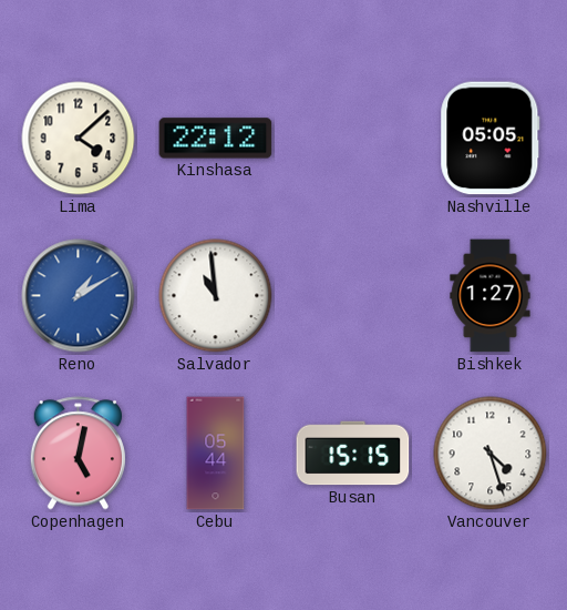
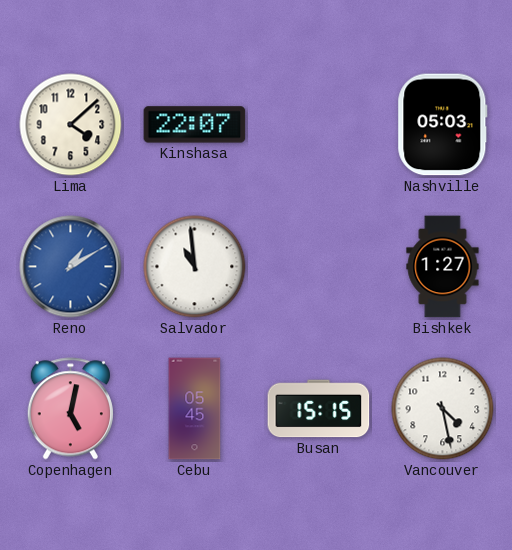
Kinshasa: 22:12 -> 22:07 (195, 125)
Nashville: 05:05 -> 05:03 (443, 125)
Cebu: 05:44 -> 05:45 (195, 409)
Vancouver: 4:27 -> 4:28 (443, 409)
